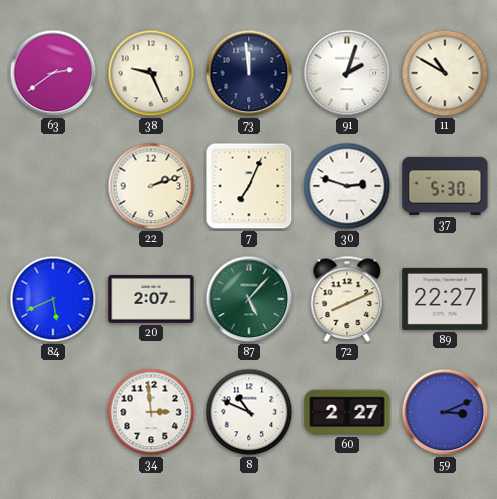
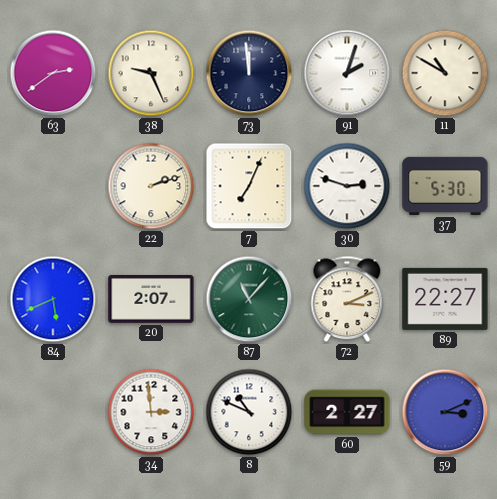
87: 5:07 -> 11:07 (249, 299)
72: 8:11 -> 3:11 (347, 299)
